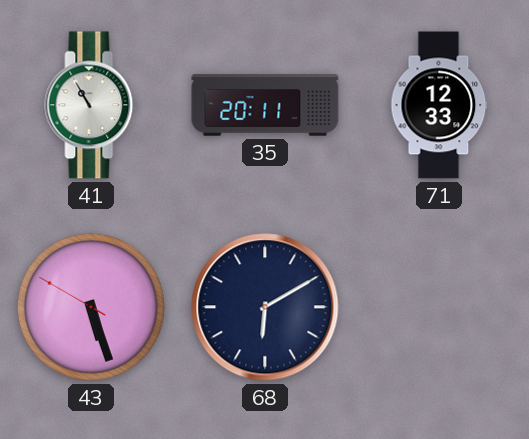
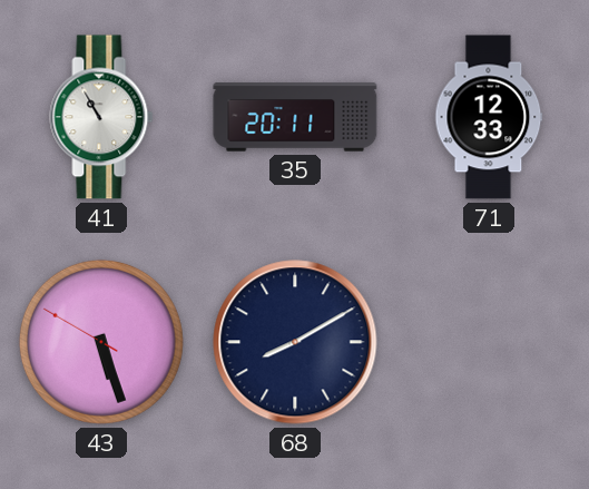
68: 6:10 -> 8:10 (295, 342)
